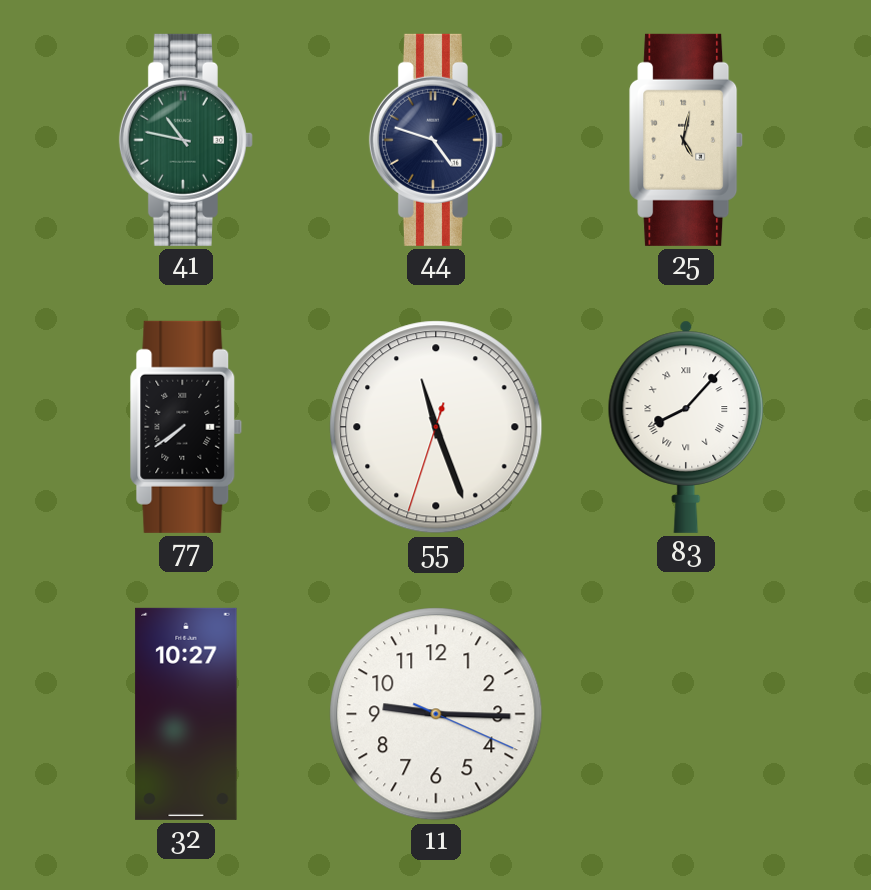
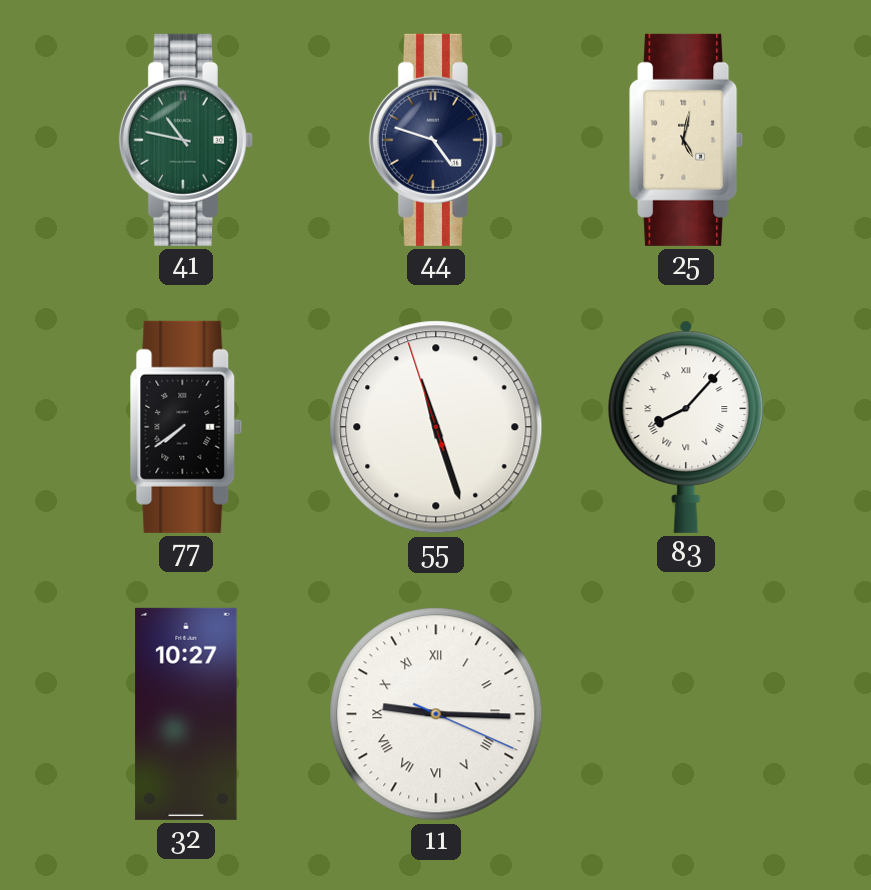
55: 11:26:33 -> 11:26:57 (436, 427)
11 numerals: Arabic -> Roman (436, 714)
